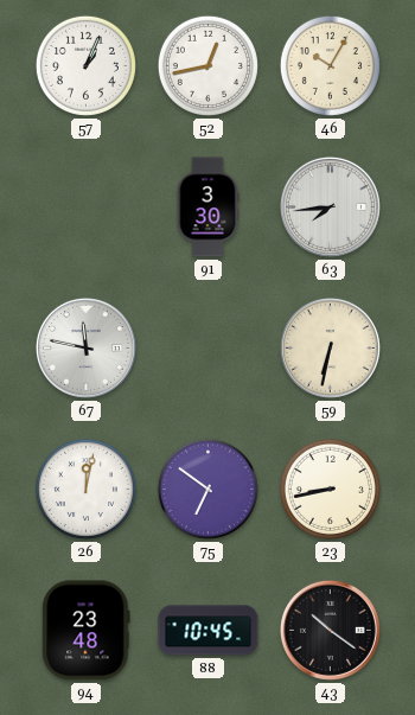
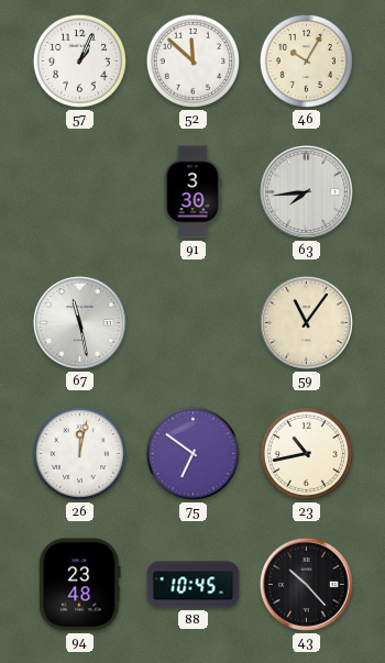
52: 12:43 -> 11:52 (193, 60)
67: 11:47 -> 11:28 (79, 322)
59: 6:32 -> 11:06 (306, 322)
23: 8:43 -> 10:43 (306, 453)
43: 10:21 -> 10:23 (306, 584)
